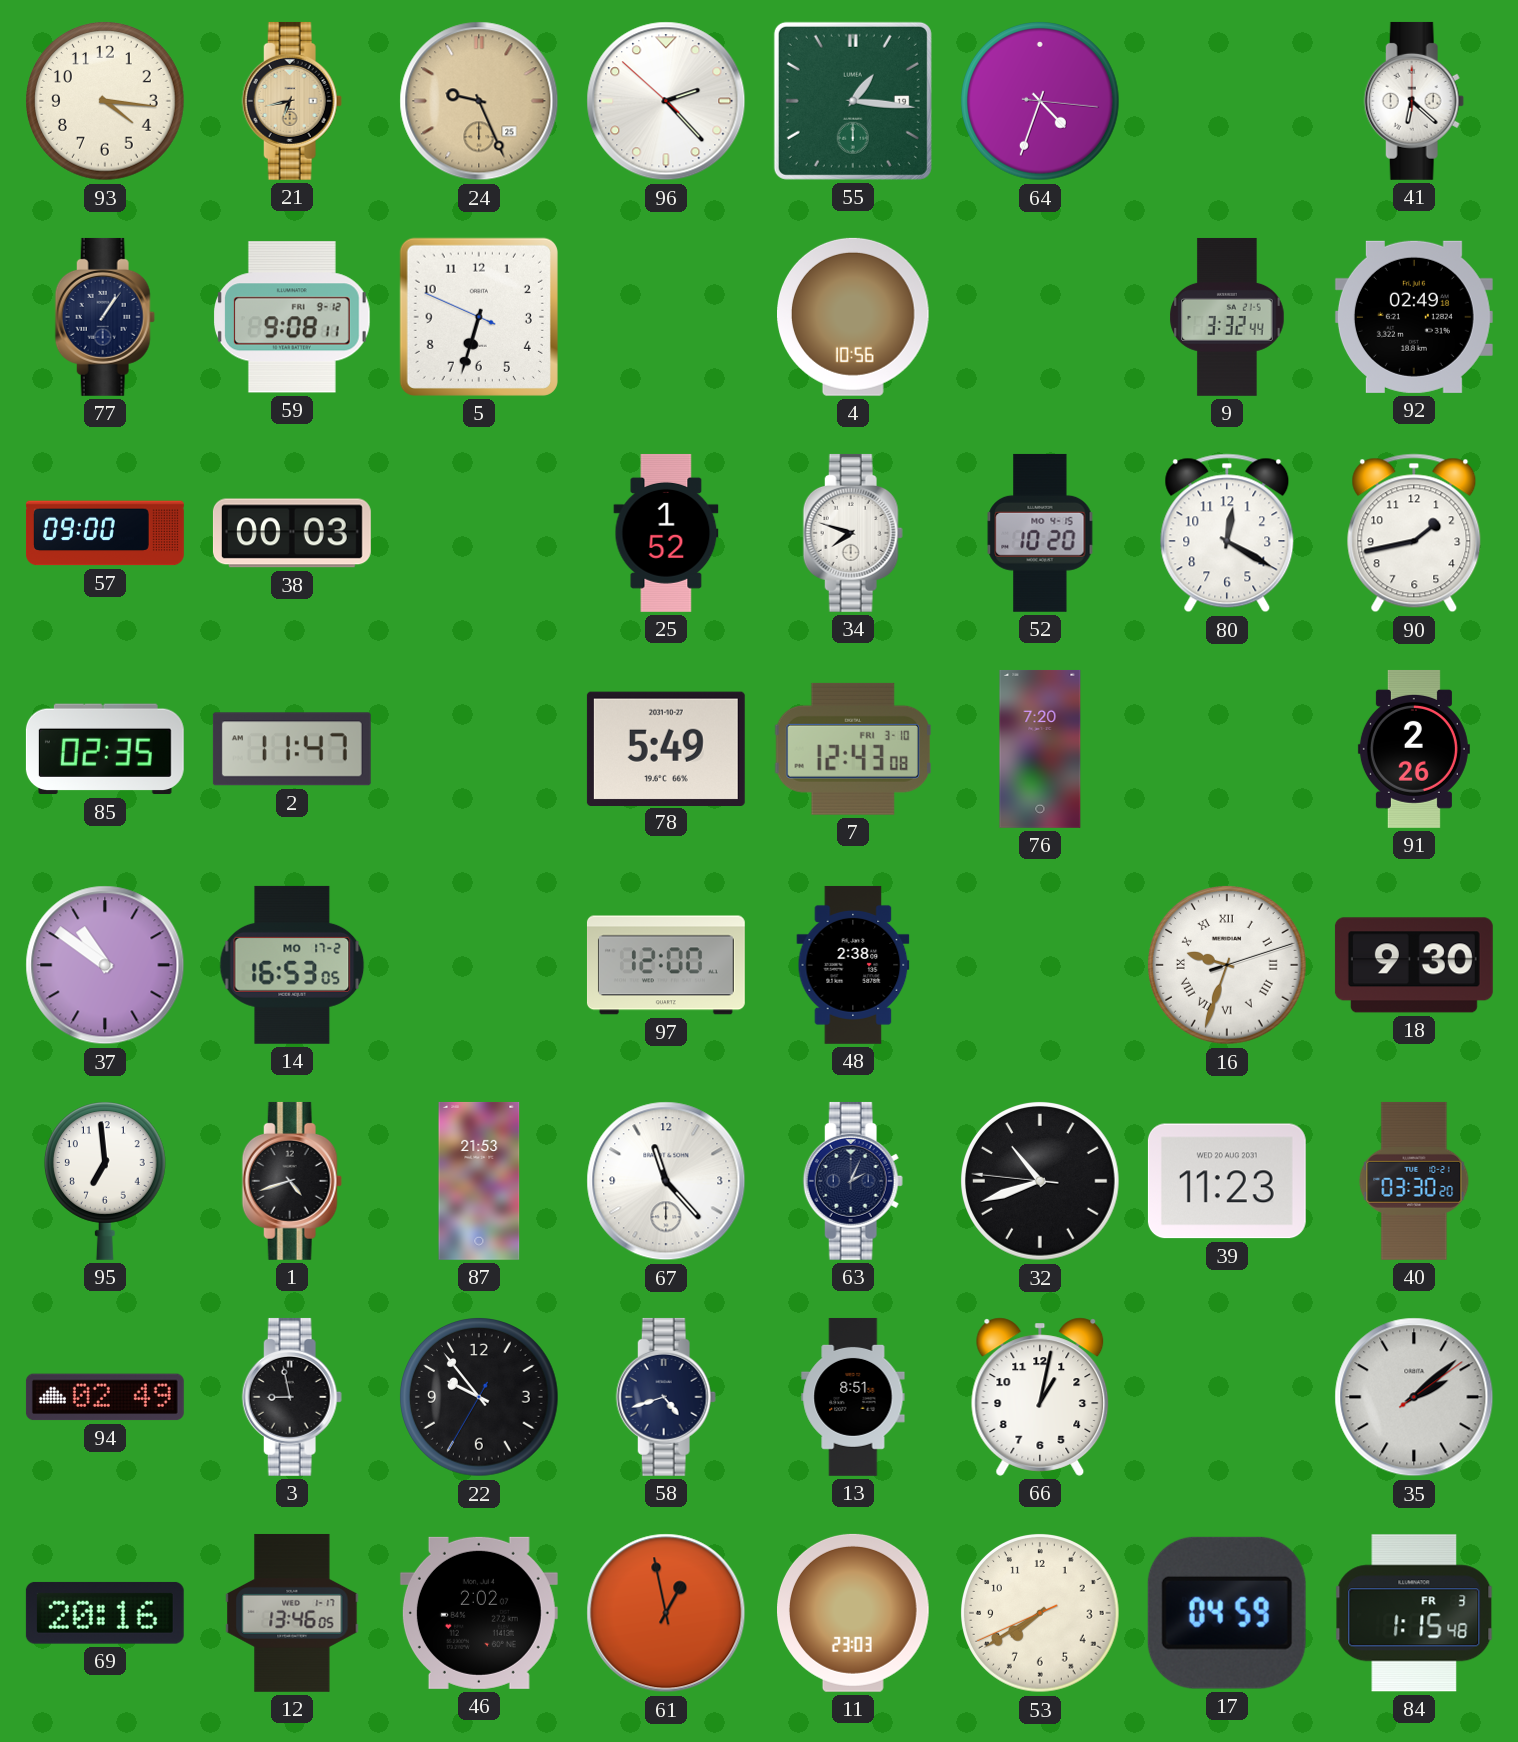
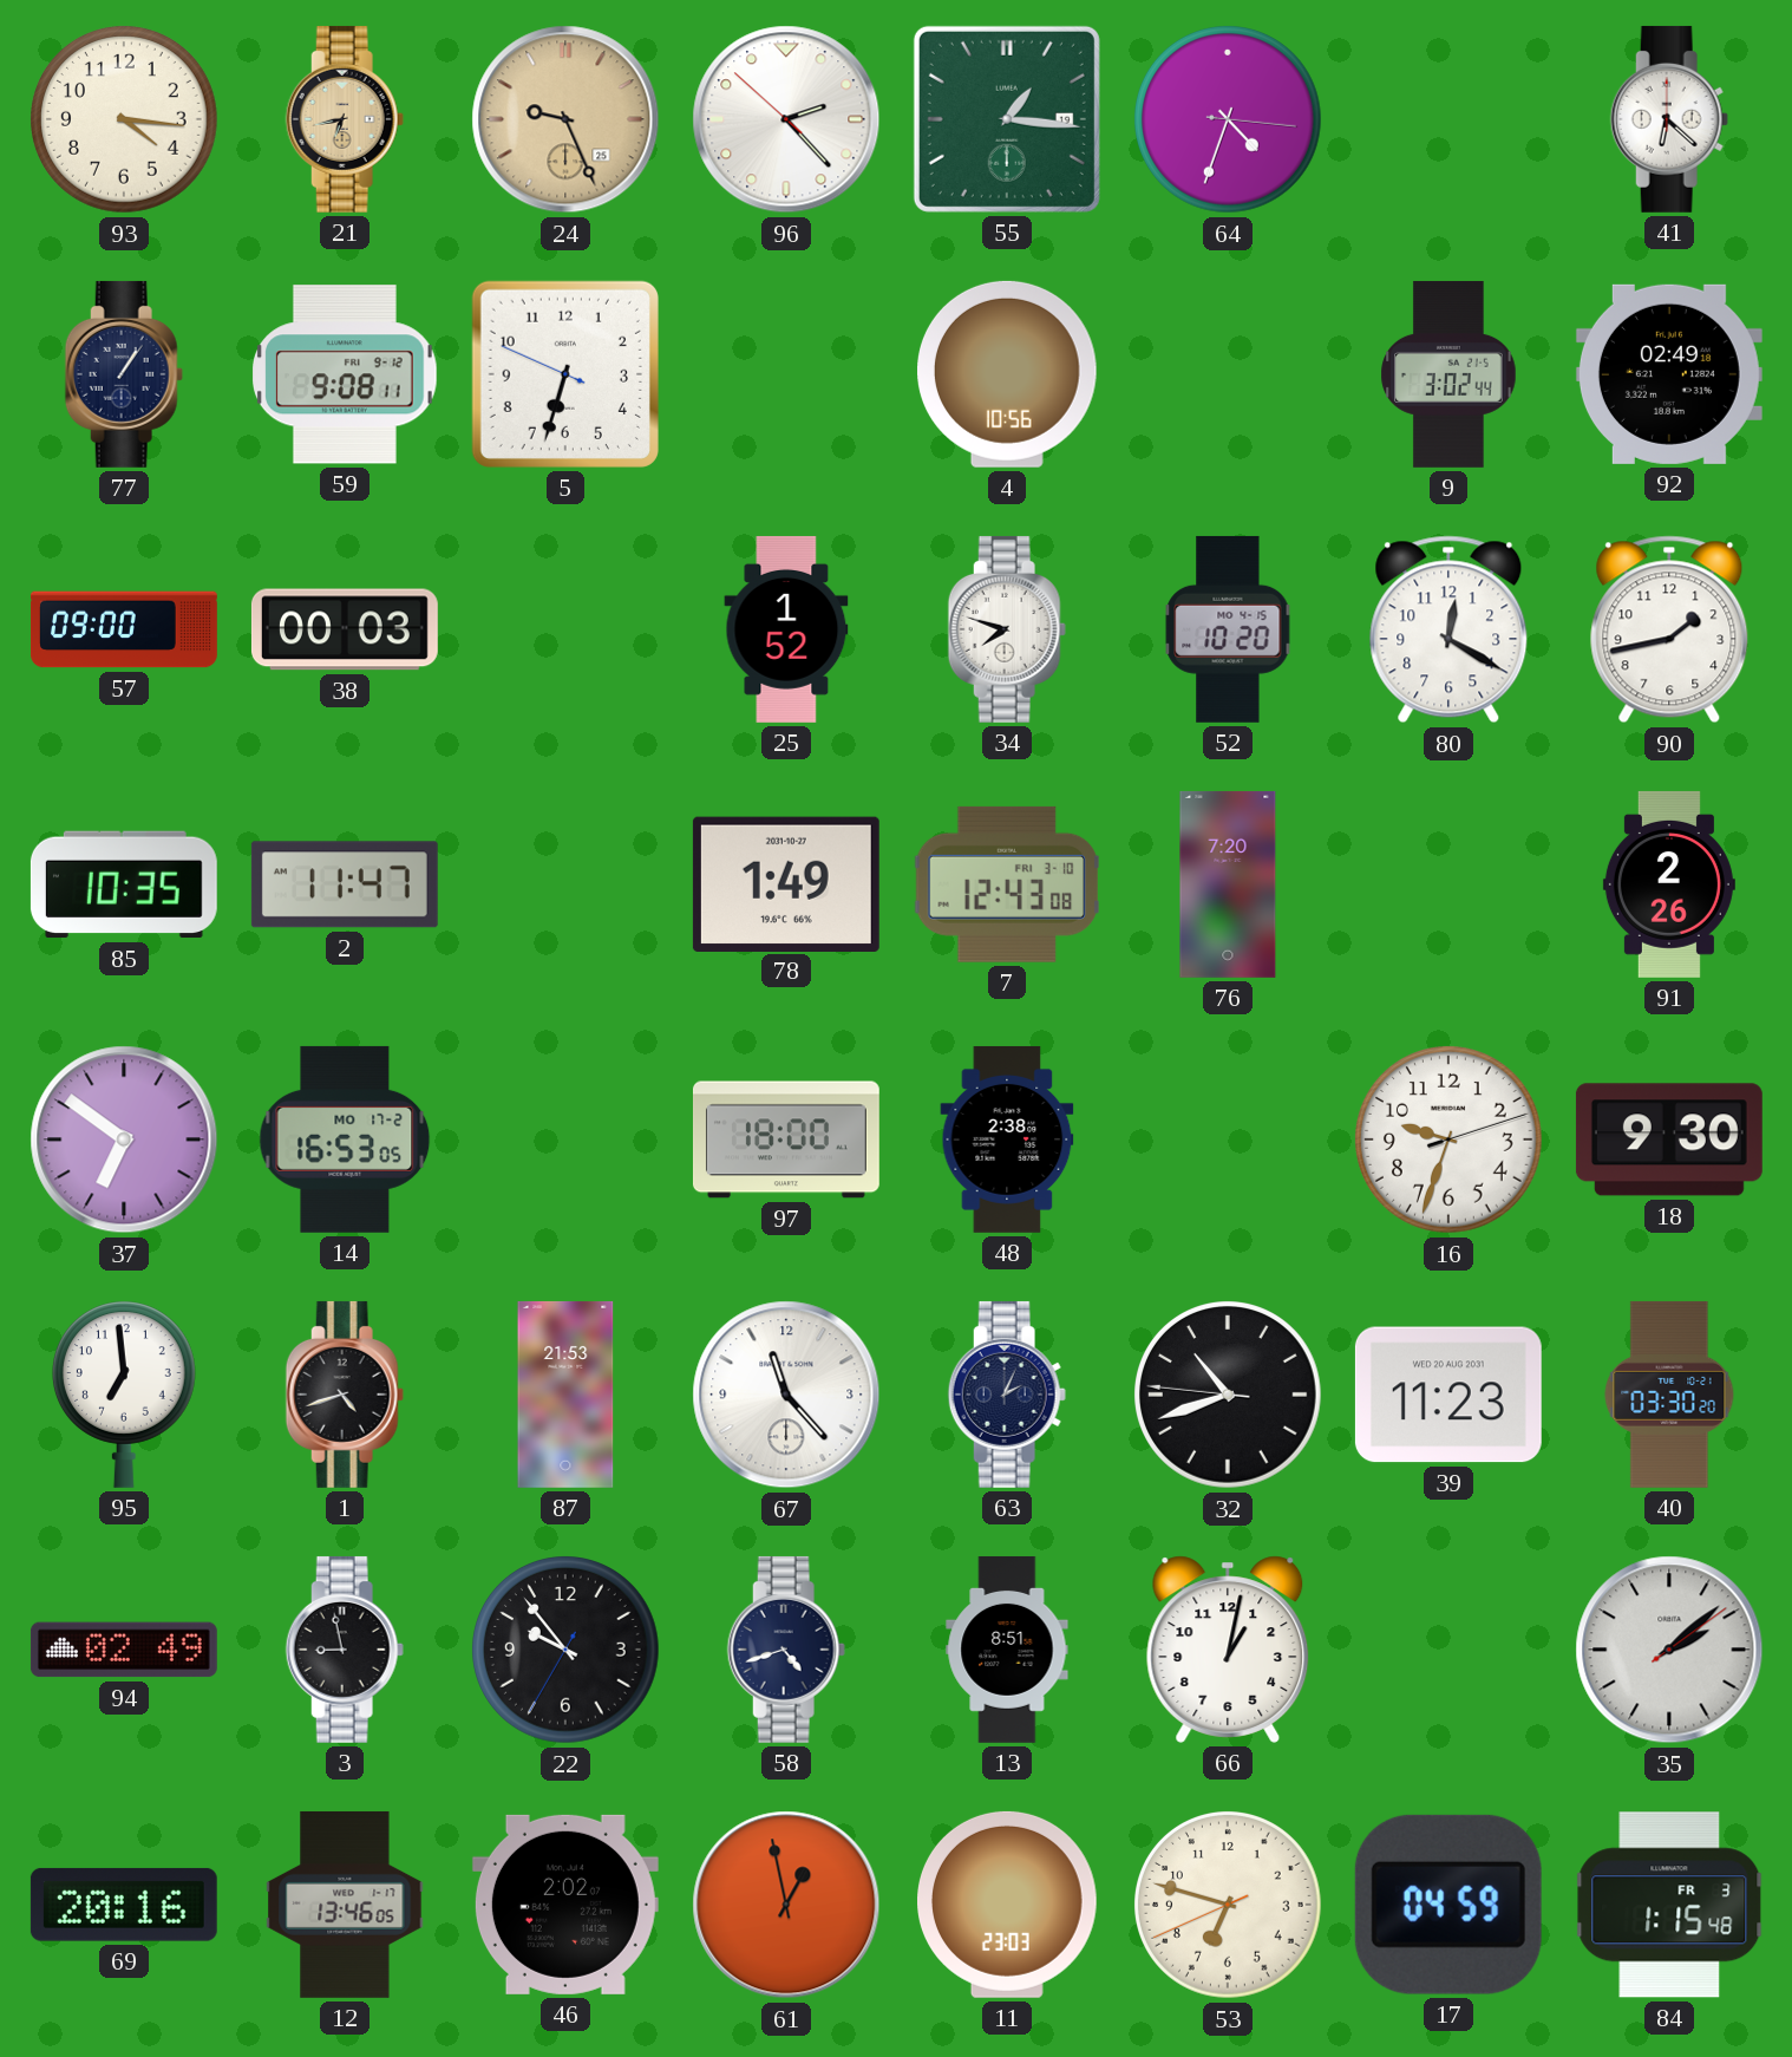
9: 3:32 -> 3:02 (1448, 374)
85: 02:35 -> 10:35 (124, 884)
78: 5:49 -> 1:49 (786, 883)
37: 10:51 -> 6:51 (124, 1139)
97: 12:00 -> 18:00 (786, 1139)
16 numerals: Roman -> Arabic (1450, 1141)
53: 7:39 -> 6:47 (1229, 1906)
